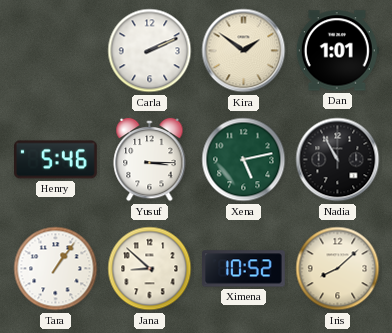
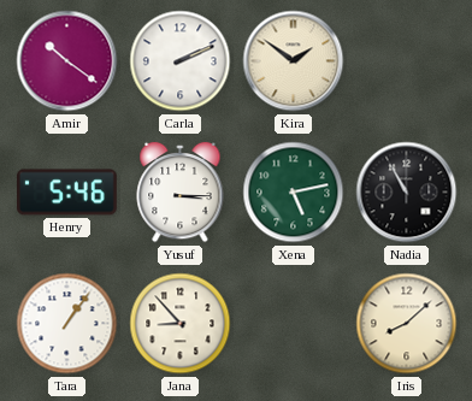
Amir: none -> 10:21 (67, 61)
Dan: 1:01 -> none (337, 51)
Jana: 8:52 -> 8:53 (181, 324)
Ximena: 10:52 -> none (244, 269)
